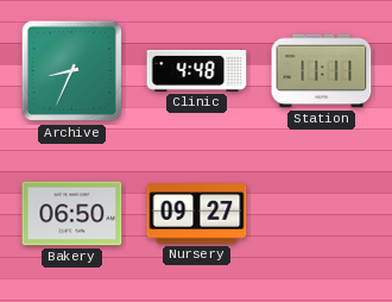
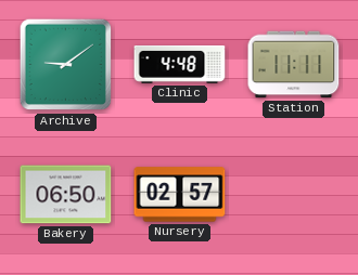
Archive: 8:34 -> 9:09 (66, 65)
Nursery: 09:27 -> 02:57 (180, 195)
